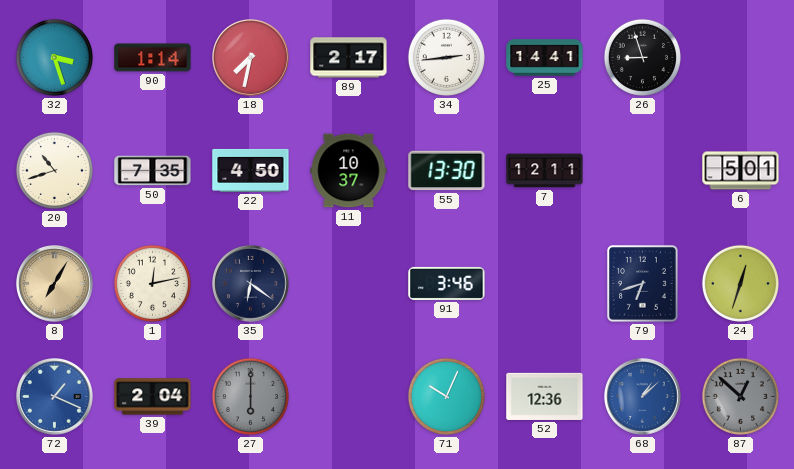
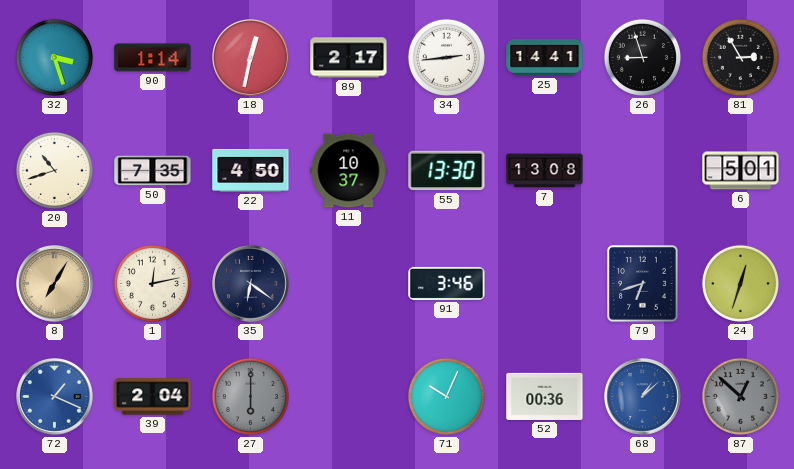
18: 7:32 -> 12:32 (251, 58)
81: none -> 2:55 (740, 57)
7: 12:11 -> 13:08 (545, 171)
52: 12:36 -> 00:36 (545, 396)
